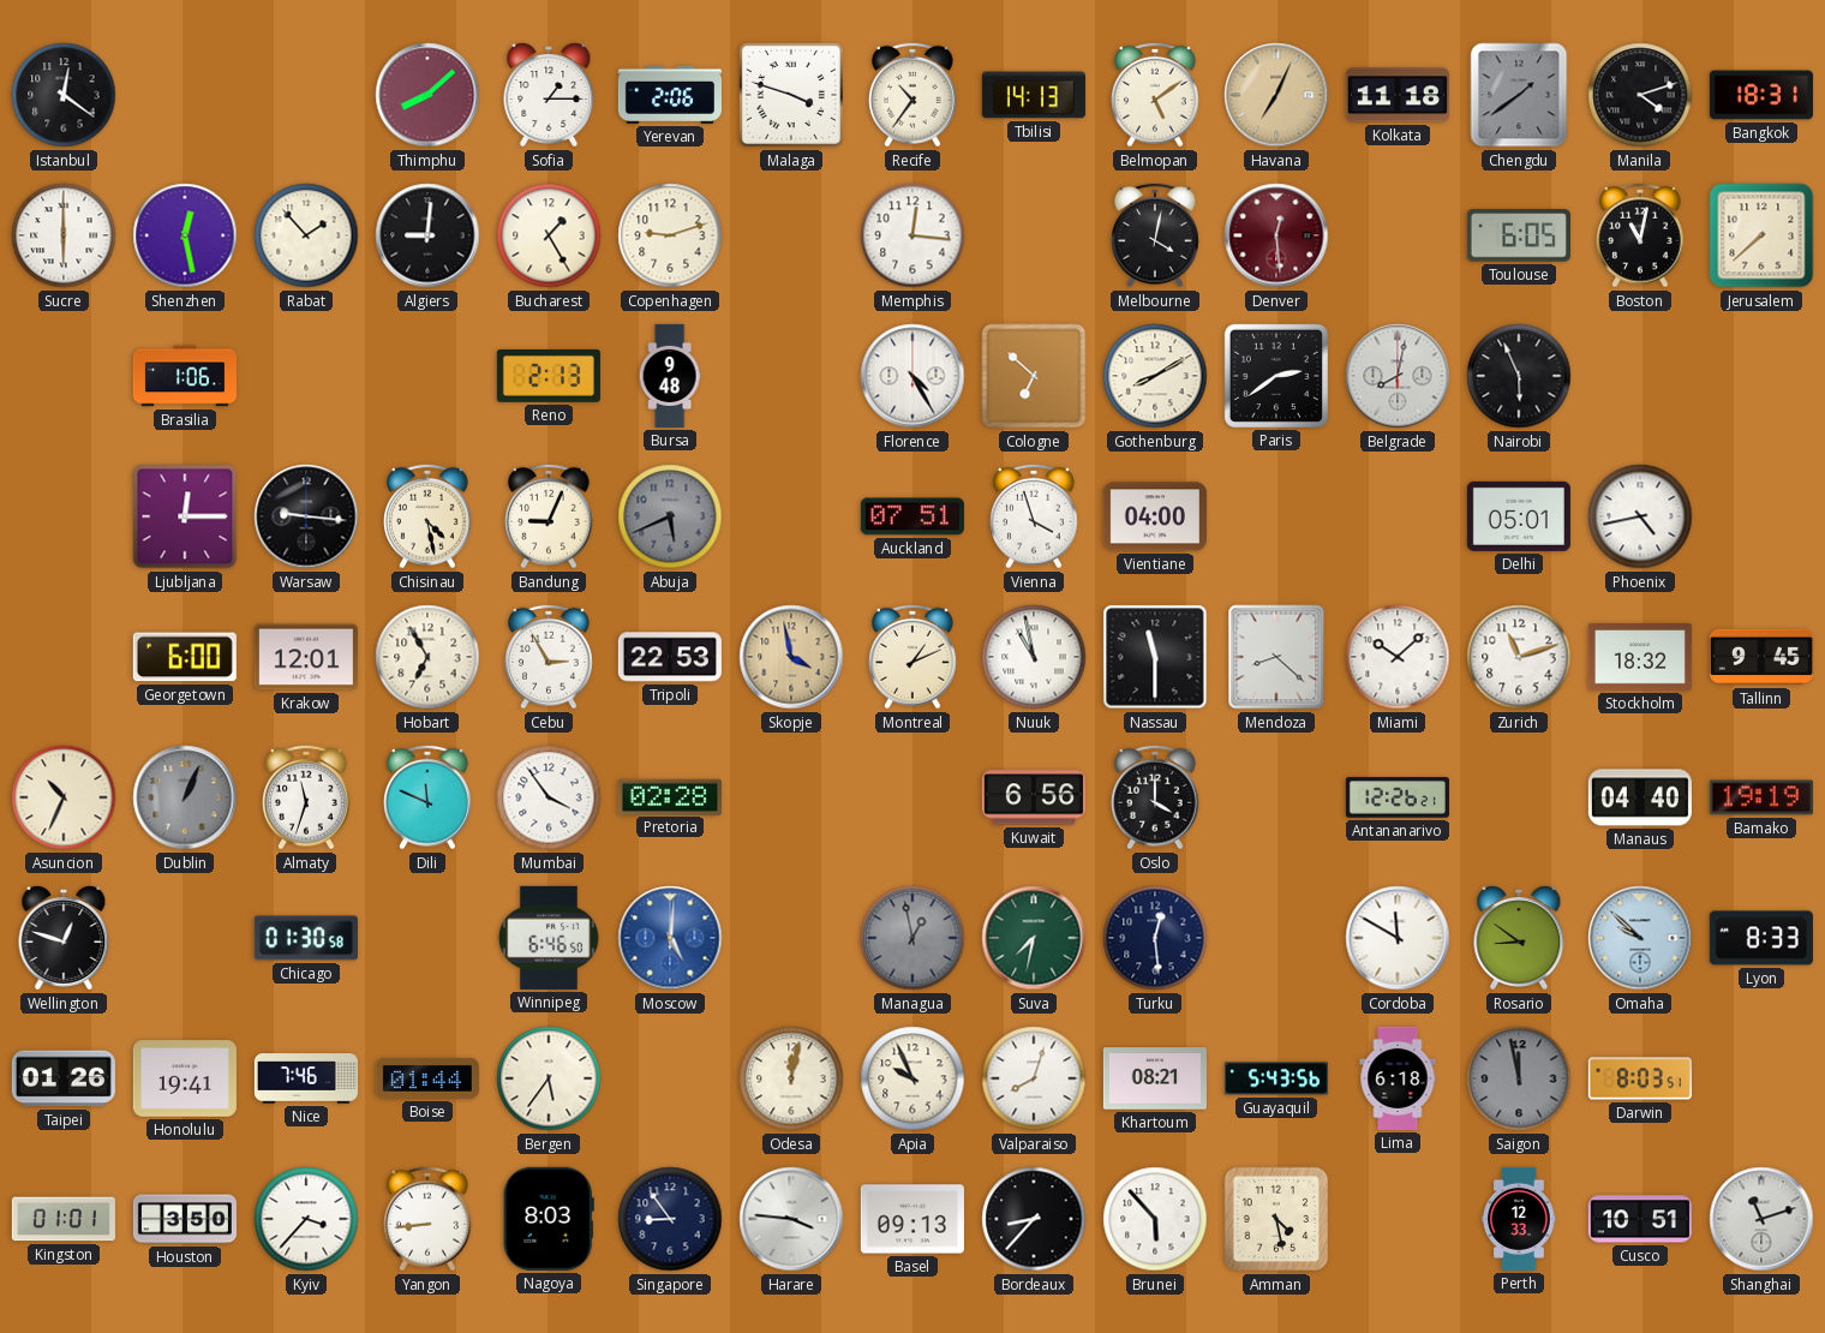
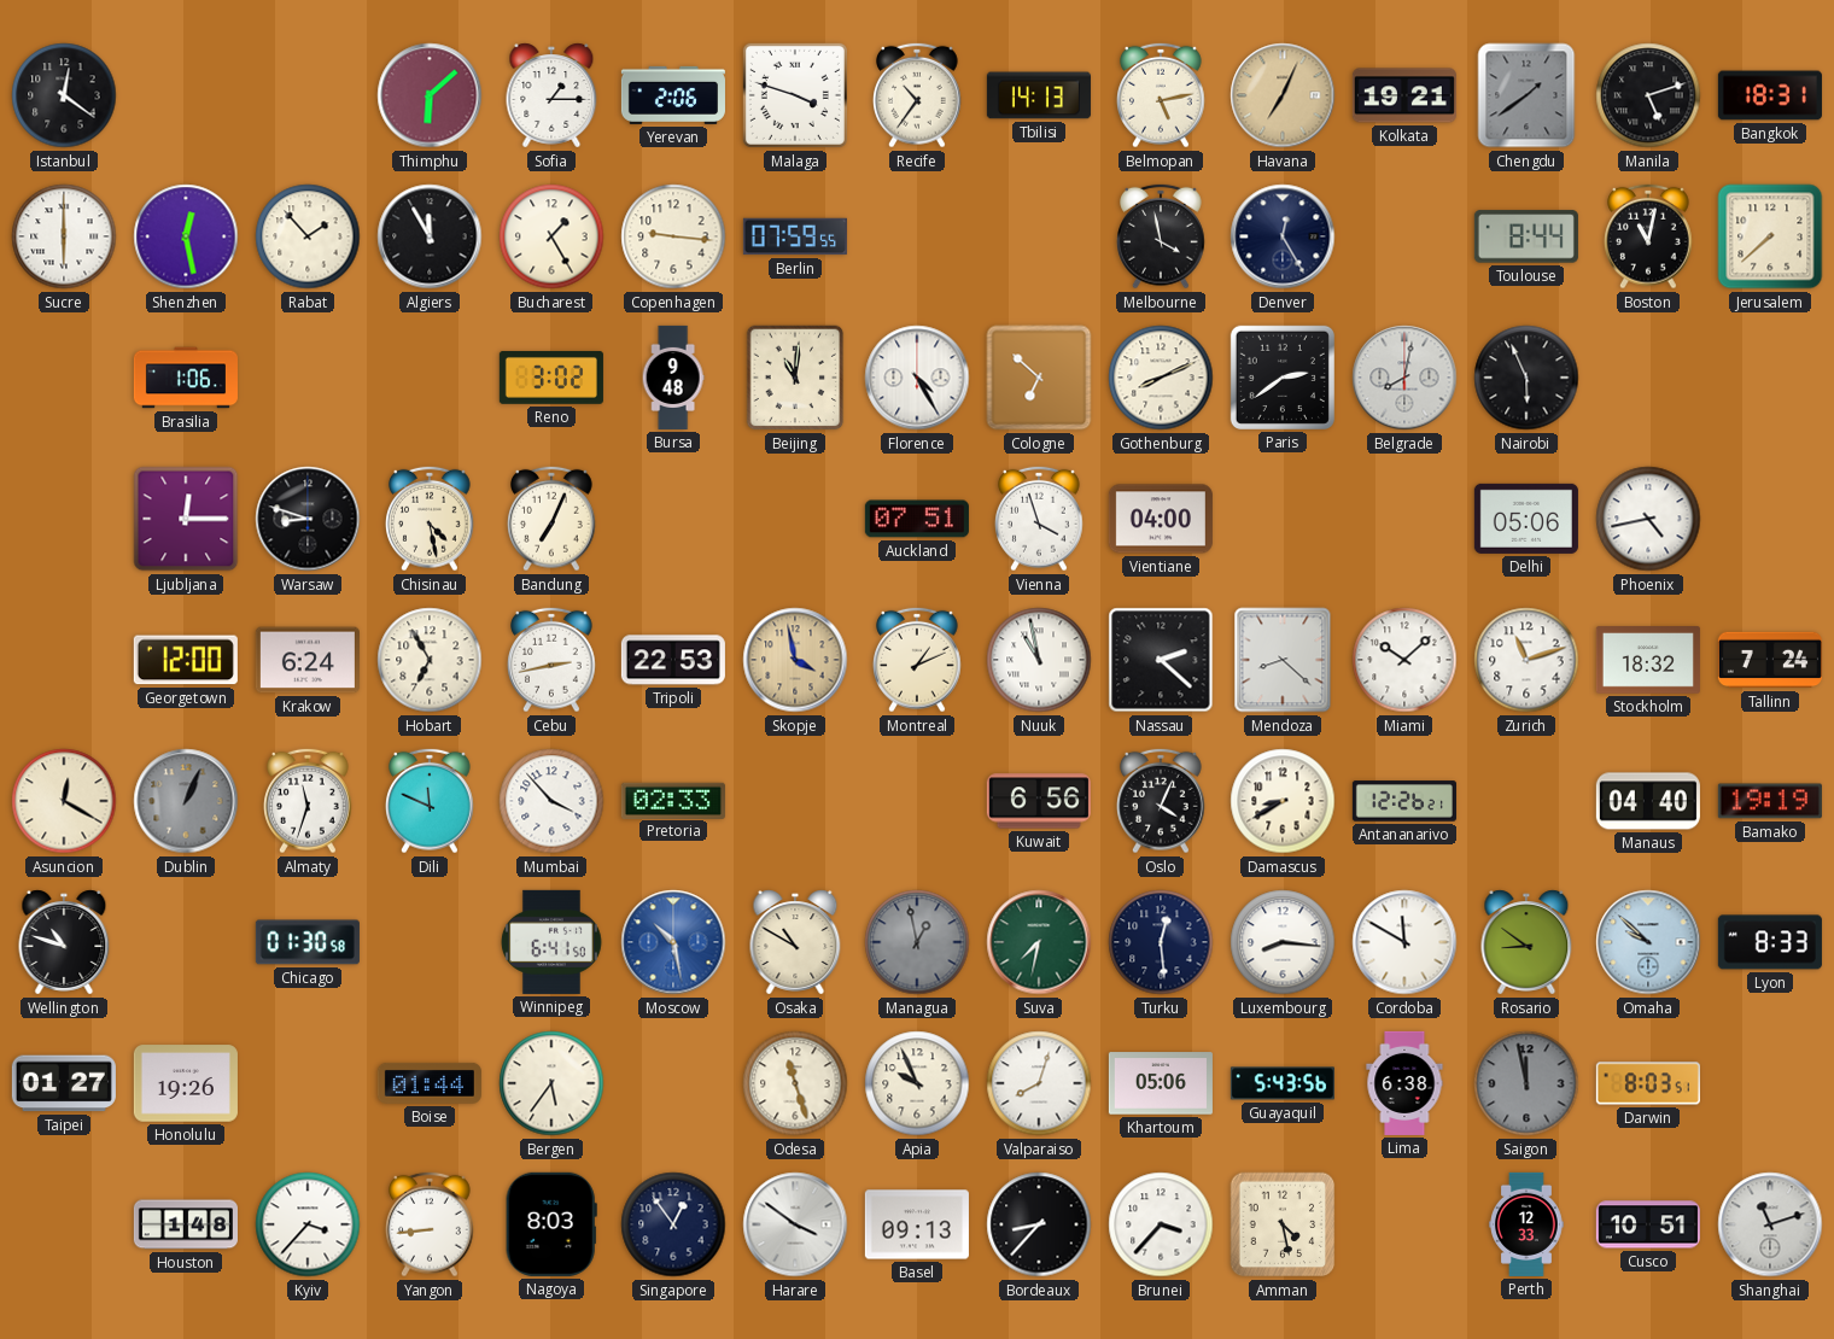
Thimphu: 8:08 -> 6:08 (430, 95)
Belmopan: 5:09 -> 5:13 (1162, 95)
Kolkata: 11:18 -> 19:21 (1404, 95)
Manila: 4:12 -> 5:12 (1648, 95)
Algiers: 9:01 -> 11:55 (430, 236)
Copenhagen: 9:12 -> 9:16 (673, 236)
Berlin: none -> 07:59 (795, 236)
Memphis: 12:16 -> none (912, 235)
Melbourne: 4:02 -> 3:58 (1162, 236)
Denver: 12:29 -> 12:25 (1283, 236)
Denver dial: burgundy -> navy (1283, 236)
Toulouse: 6:05 -> 8:44 (1526, 236)
Reno: 2:13 -> 3:02 (551, 378)
Beijing: none -> 11:01 (795, 378)
Gothenburg: 8:10 -> 8:11 (1161, 378)
Warsaw: 9:16 -> 8:48 (308, 519)
Bandung: 9:04 -> 7:04 (553, 519)
Abuja: 5:41 -> none (670, 516)
Delhi: 05:01 -> 05:06 (1526, 519)
Georgetown: 6:00 -> 12:00 (186, 660)
Krakow: 12:01 -> 6:24 (308, 660)
Cebu: 2:55 -> 2:43 (553, 660)
Nassau: 11:30 -> 2:22 (1161, 660)
Tallinn: 9:45 -> 7:24 (1770, 660)
Asuncion: 10:34 -> 12:20 (64, 801)
Mumbai: 3:54 -> 3:53 (551, 801)
Pretoria: 02:28 -> 02:33 (673, 800)
Oslo: 4:00 -> 4:04 (1162, 801)
Damascus: none -> 8:40 (1283, 801)
Wellington: 12:48 -> 10:48 (64, 942)
Winnipeg: 6:46 -> 6:41 (551, 942)
Moscow: 5:01 -> 10:28 (673, 942)
Osaka: none -> 10:50 (795, 942)
Luxembourg: none -> 8:16 (1283, 942)
Taipei: 01:26 -> 01:27 (64, 1083)
Honolulu: 19:41 -> 19:26 (186, 1083)
Nice: 7:46 -> none (306, 1078)
Odesa: 12:02 -> 11:27 (795, 1083)
Khartoum: 08:21 -> 05:06 (1161, 1083)
Lima: 6:18 -> 6:38 (1404, 1083)
Kingston: 01:01 -> none (64, 1219)
Houston: 3:50 -> 1:48 (186, 1224)
Singapore: 8:54 -> 12:54 (673, 1224)
Harare: 3:46 -> 3:51 (795, 1224)
Brunei: 5:53 -> 3:37 (1161, 1224)
